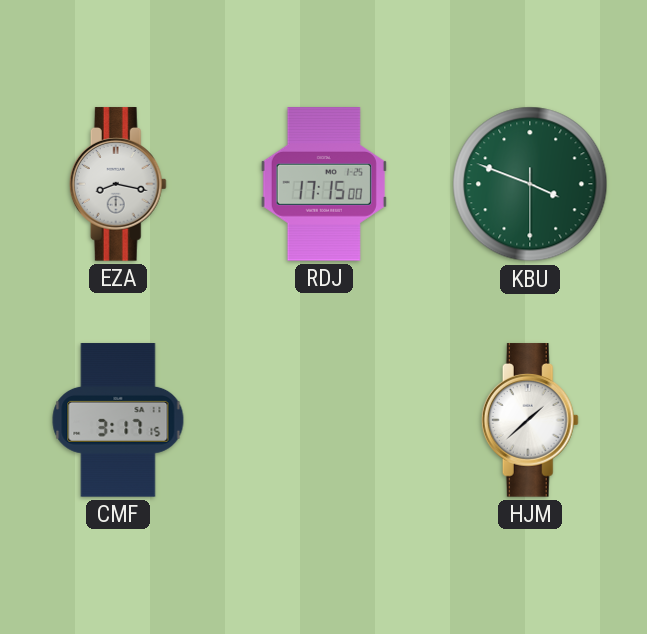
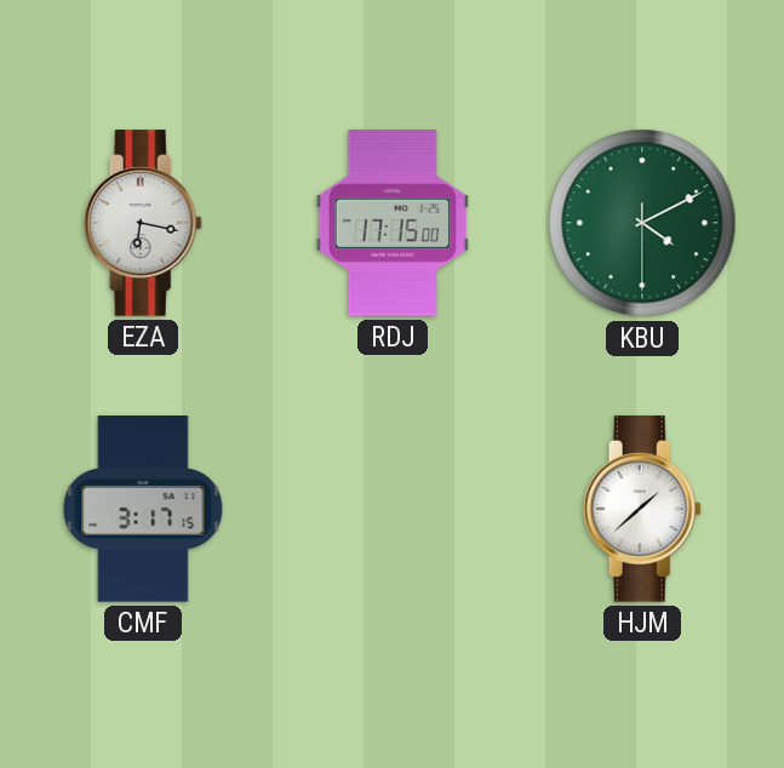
EZA: 8:17 -> 6:17 (143, 223)
KBU: 3:48 -> 4:10 (642, 223)
